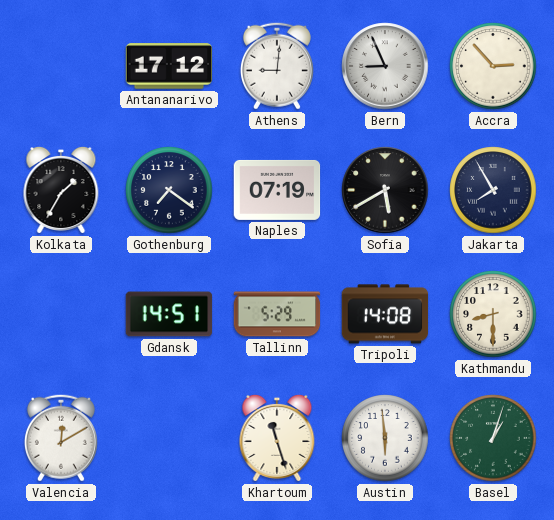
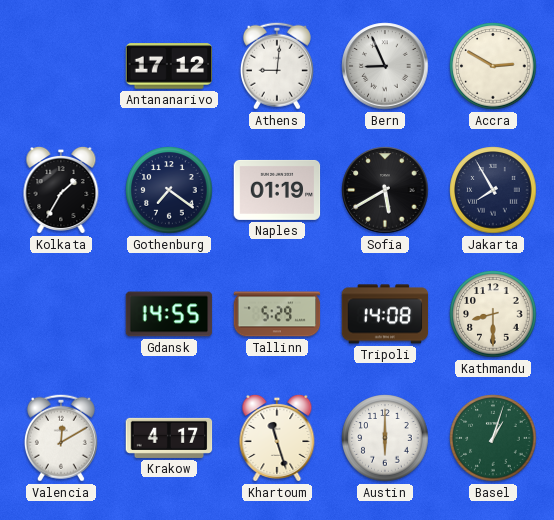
Accra: 2:53 -> 2:50 (493, 66)
Naples: 07:19 -> 01:19 (277, 190)
Gdansk: 14:51 -> 14:55 (169, 314)
Krakow: none -> 4:17 (169, 438)
Austin: 5:59 -> 6:00 (385, 438)
